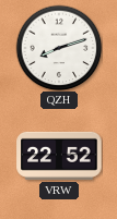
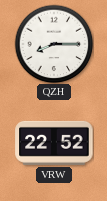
QZH: 8:12 -> 8:15 (54, 44)
